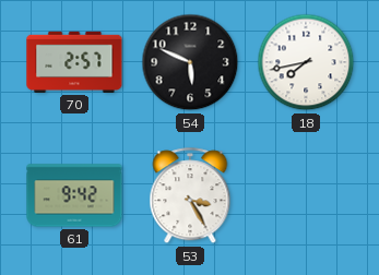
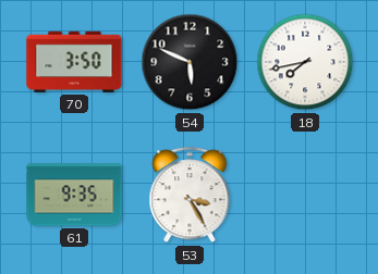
70: 2:57 -> 3:50 (74, 62)
61: 9:42 -> 9:35 (74, 195)
